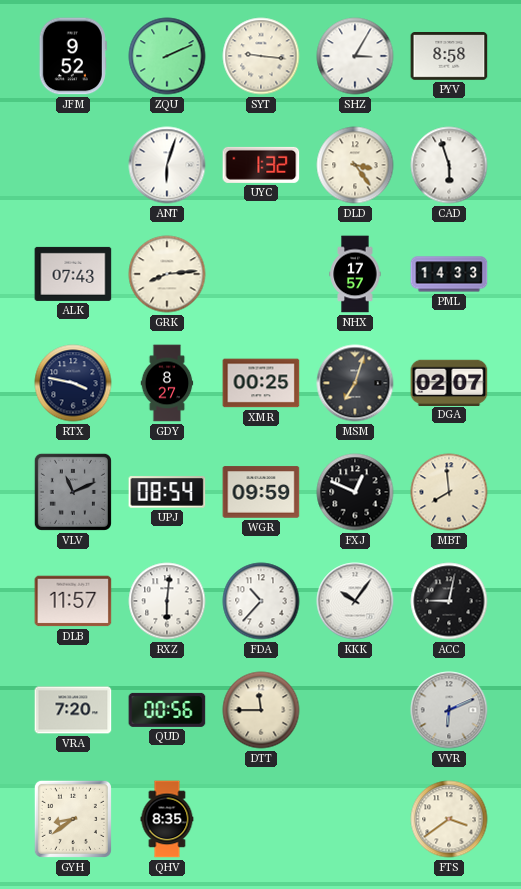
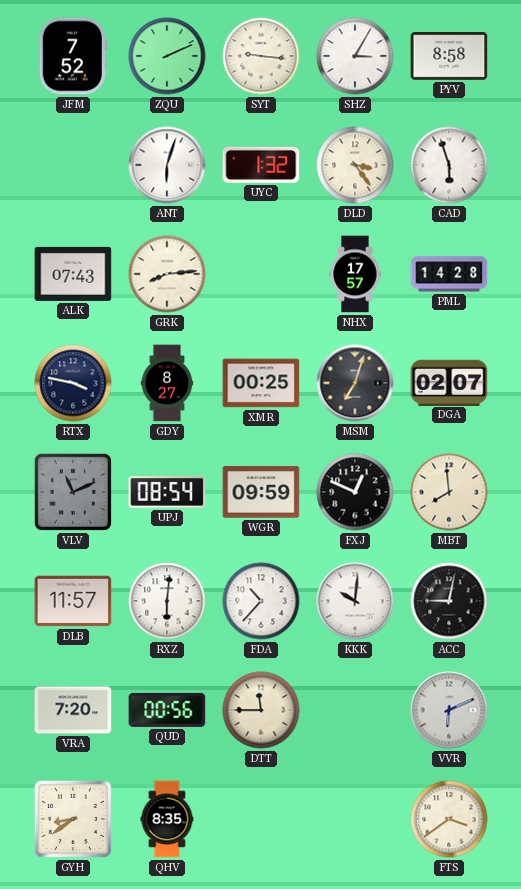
JFM: 9:52 -> 7:52 (73, 56)
PML: 14:33 -> 14:28 (449, 274)
KKK: 10:06 -> 10:01 (355, 601)
